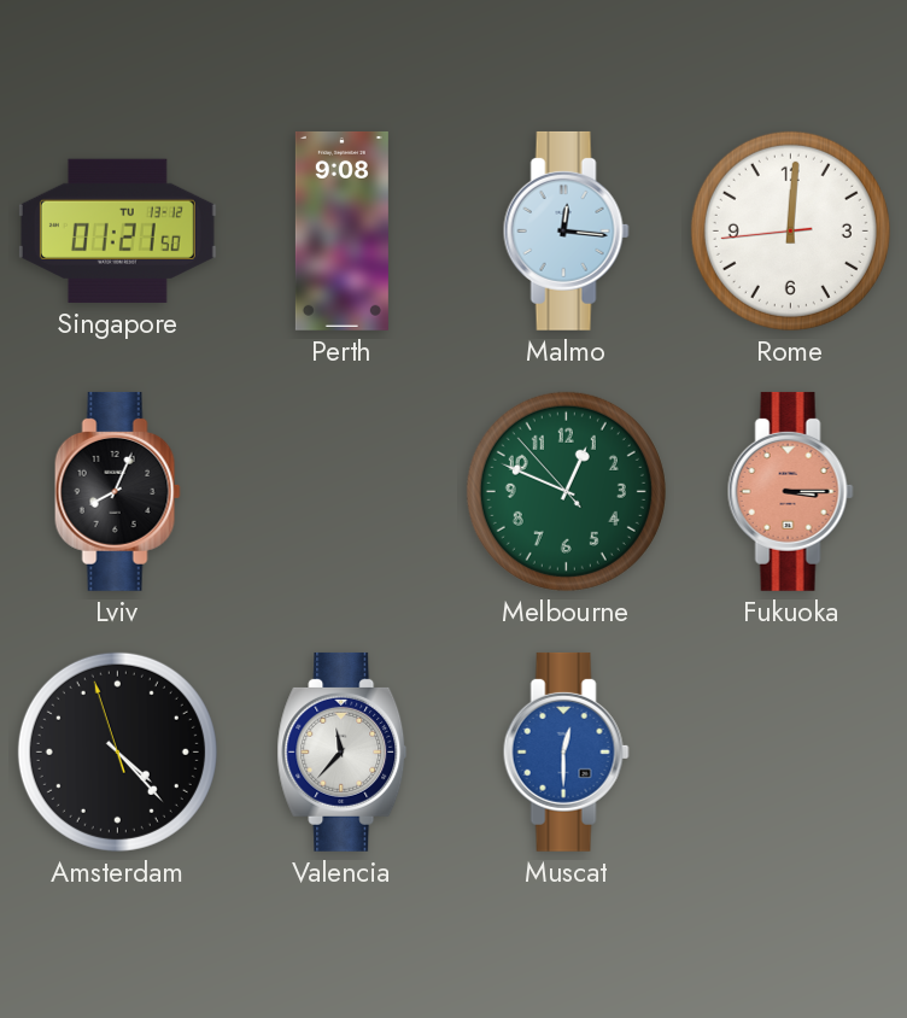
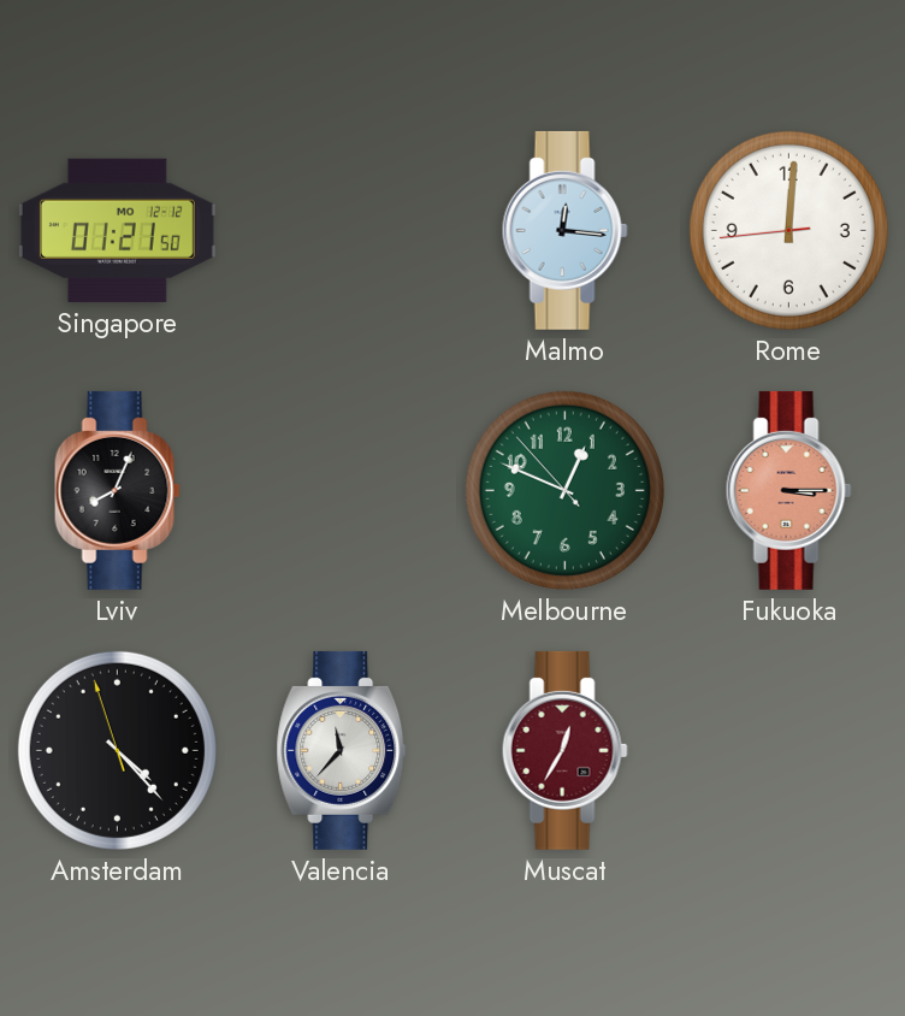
Singapore date: TU 13-12 -> MO 12-12 (117, 230)
Perth: 9:08 -> none (341, 230)
Muscat: 12:30 -> 12:35 (564, 750)
Muscat dial: blue -> burgundy (564, 750)
